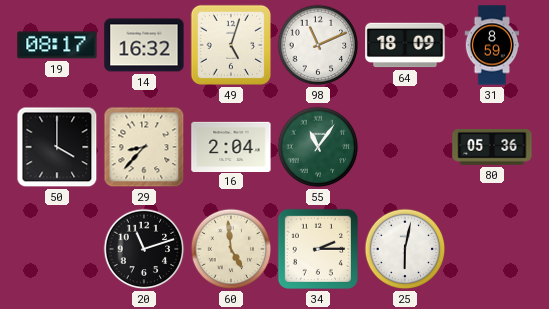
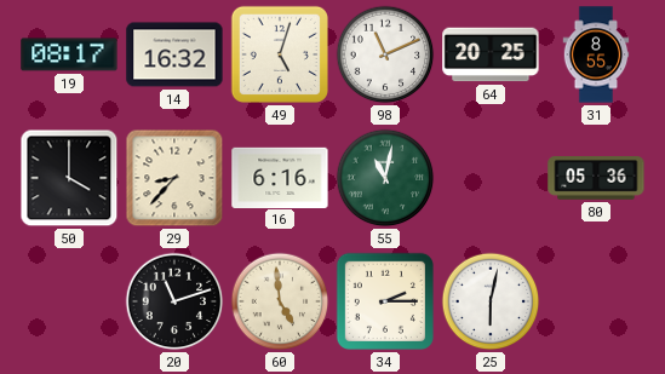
64: 18:09 -> 20:25 (491, 54)
31: 8:59 -> 8:55 (596, 54)
16: 2:04 -> 6:16 (280, 177)
55: 11:06 -> 11:02 (385, 178)
